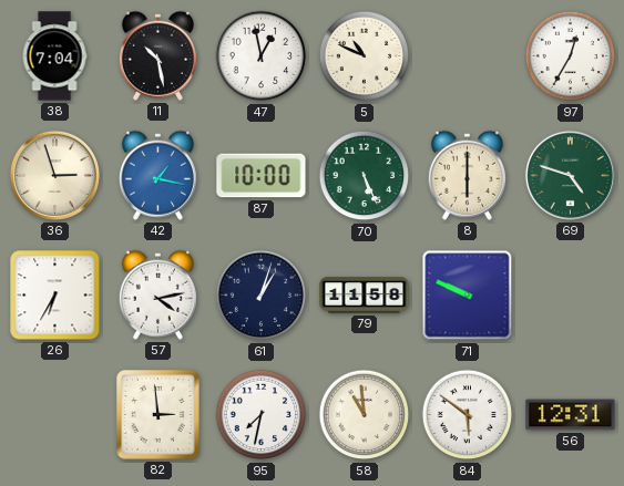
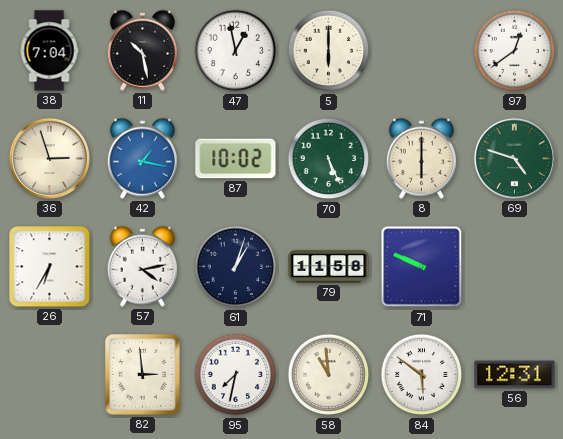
5: 10:49 -> 6:00 (329, 51)
97: 12:35 -> 12:39 (515, 51)
87: 10:00 -> 10:02 (236, 159)
